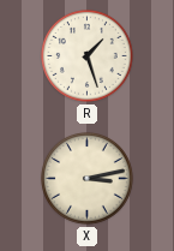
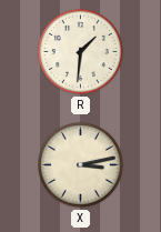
R: 1:27 -> 1:31 (81, 52)
